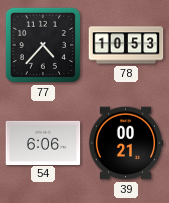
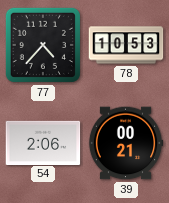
54: 6:06 -> 2:06 (43, 142)
